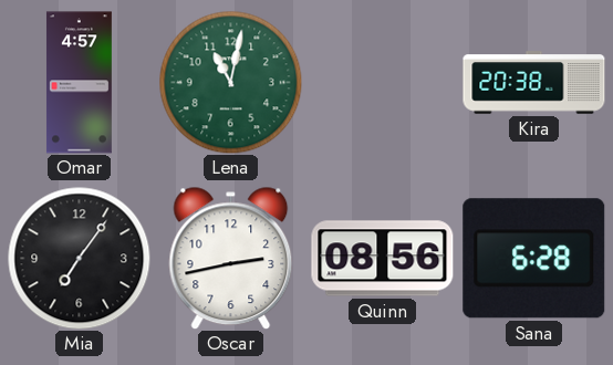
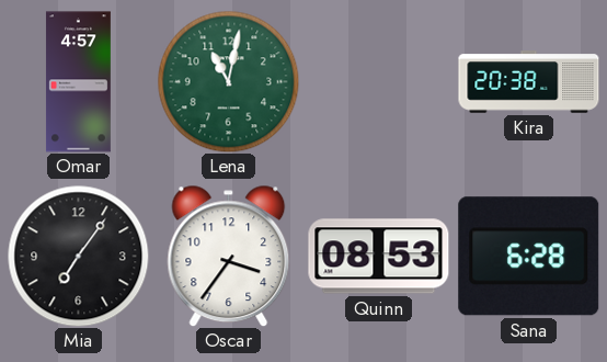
Oscar: 2:43 -> 3:36 (229, 256)
Quinn: 08:56 -> 08:53 (379, 257)
